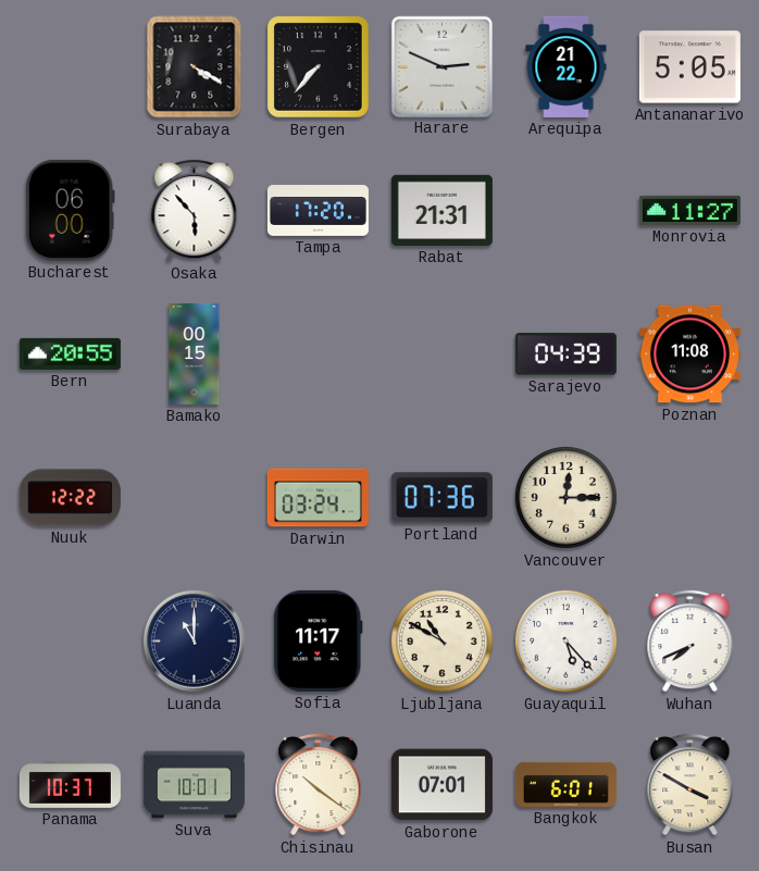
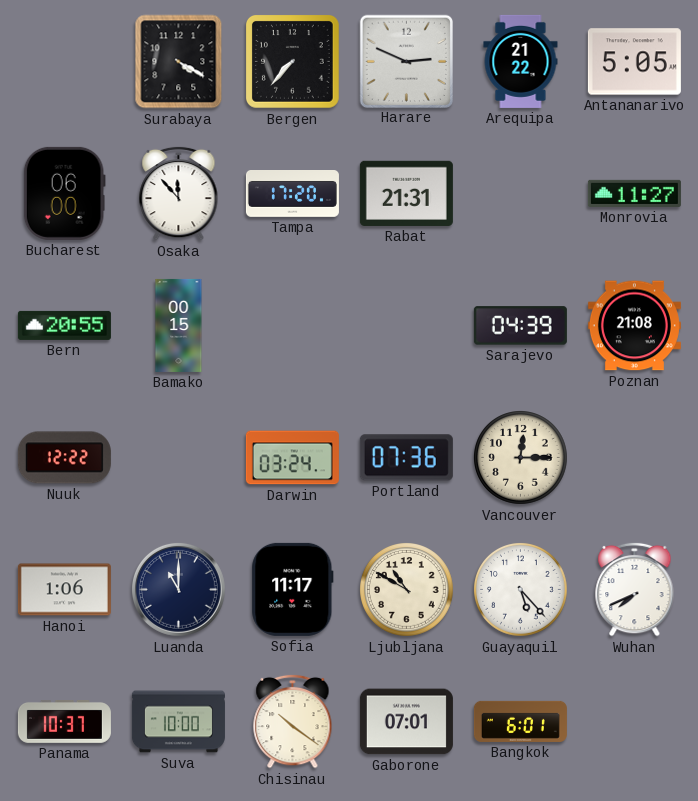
Osaka: 5:53 -> 11:53 (179, 193)
Poznan: 11:08 -> 21:08 (634, 326)
Hanoi: none -> 1:06 (64, 590)
Suva: 10:01 -> 10:00 (178, 722)
Busan: 3:50 -> none (690, 784)
